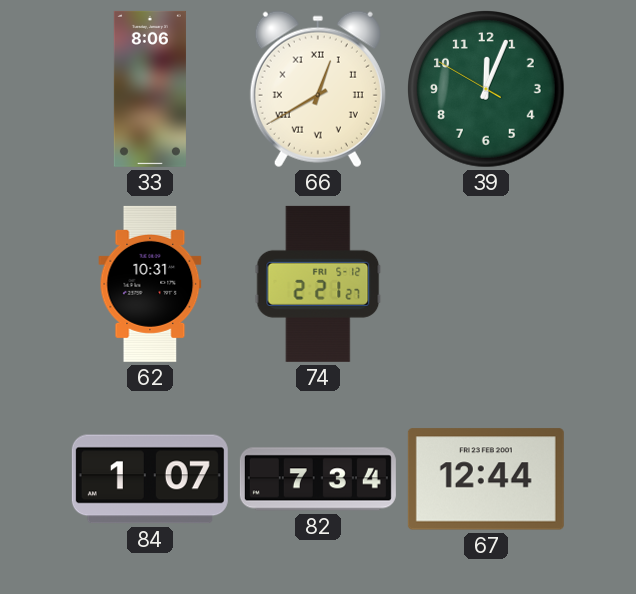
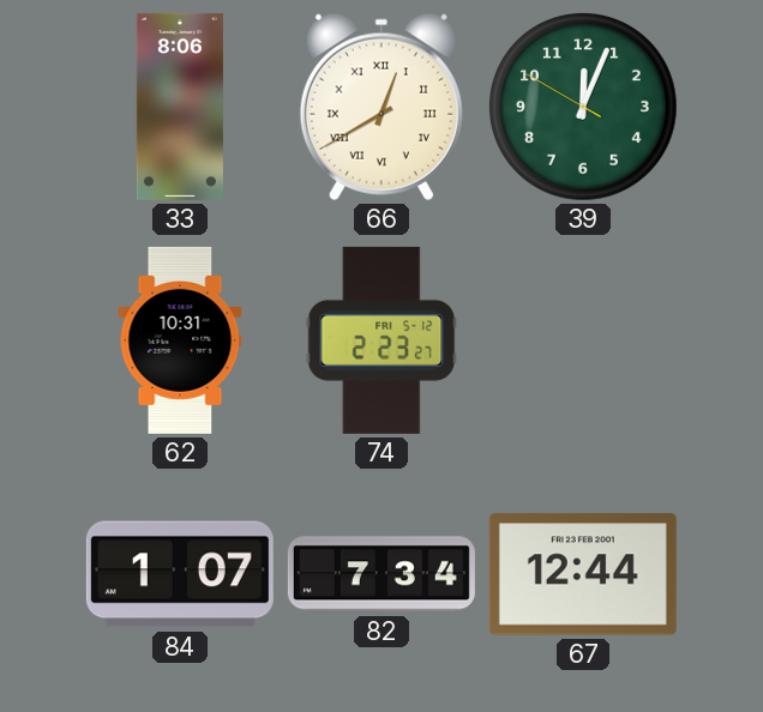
74: 2:21 -> 2:23 (381, 340)
